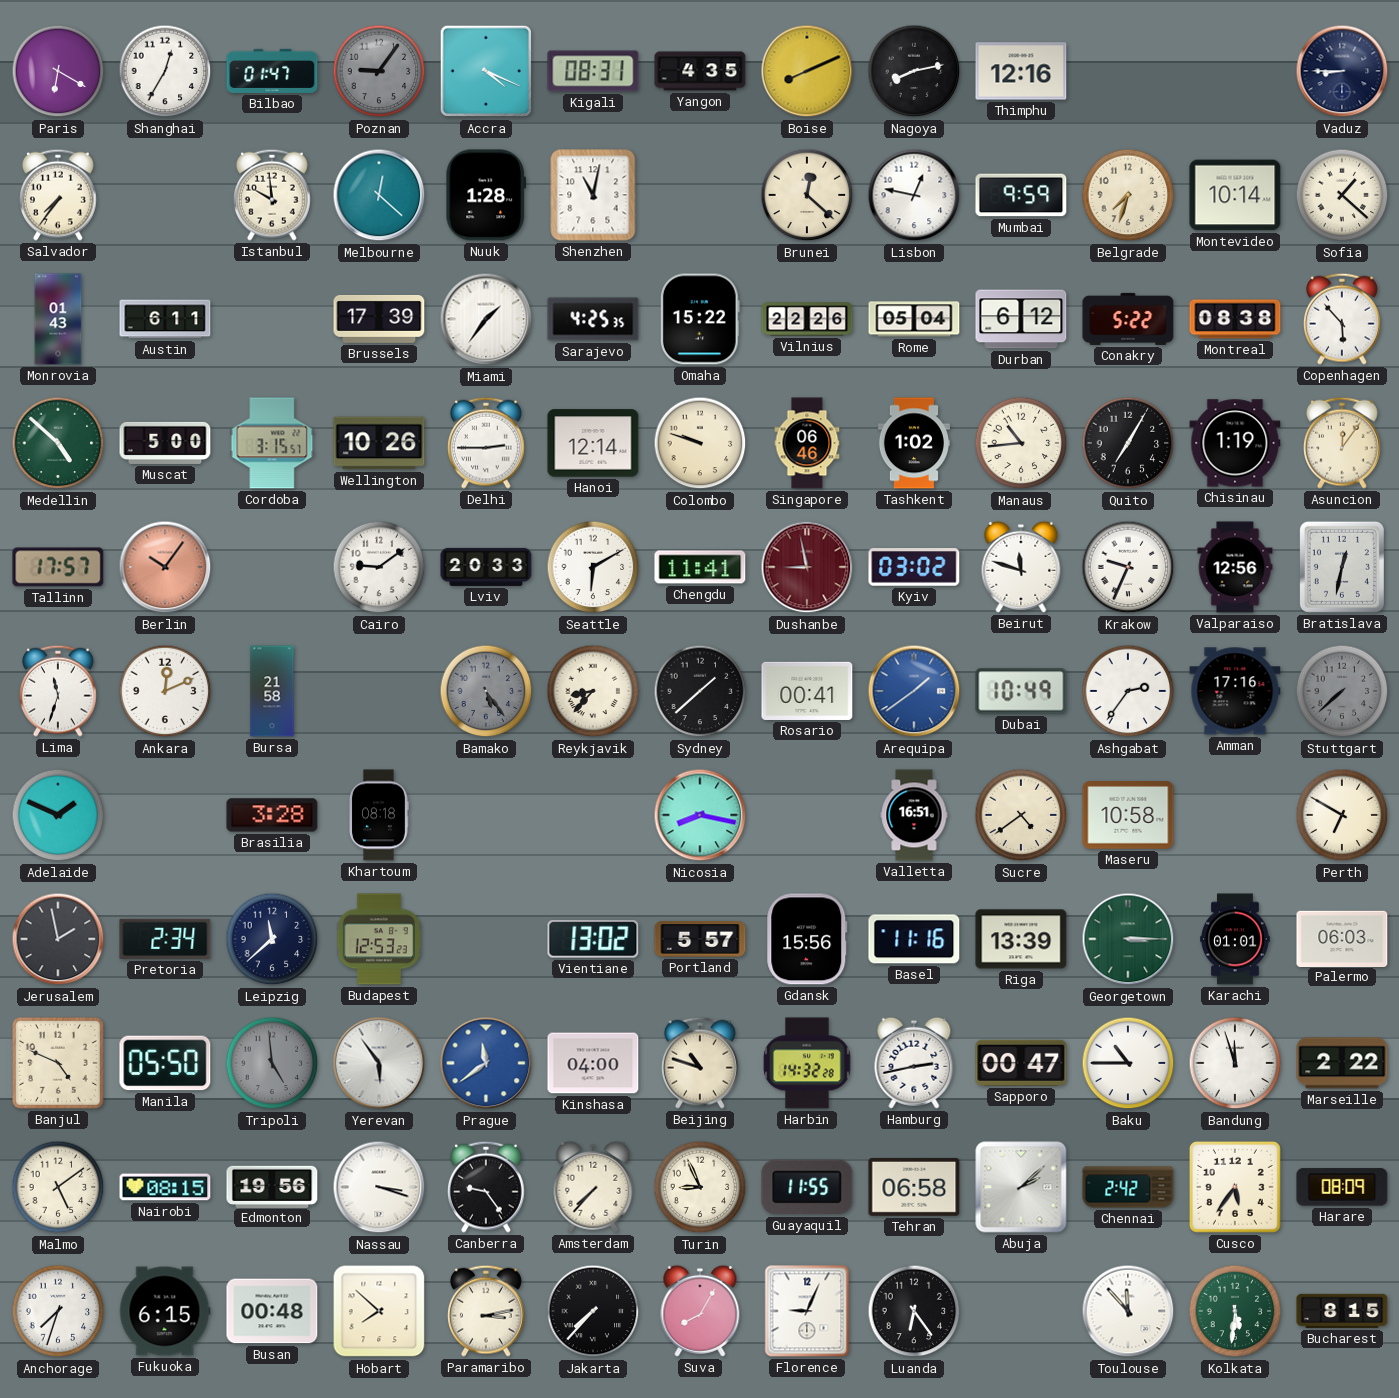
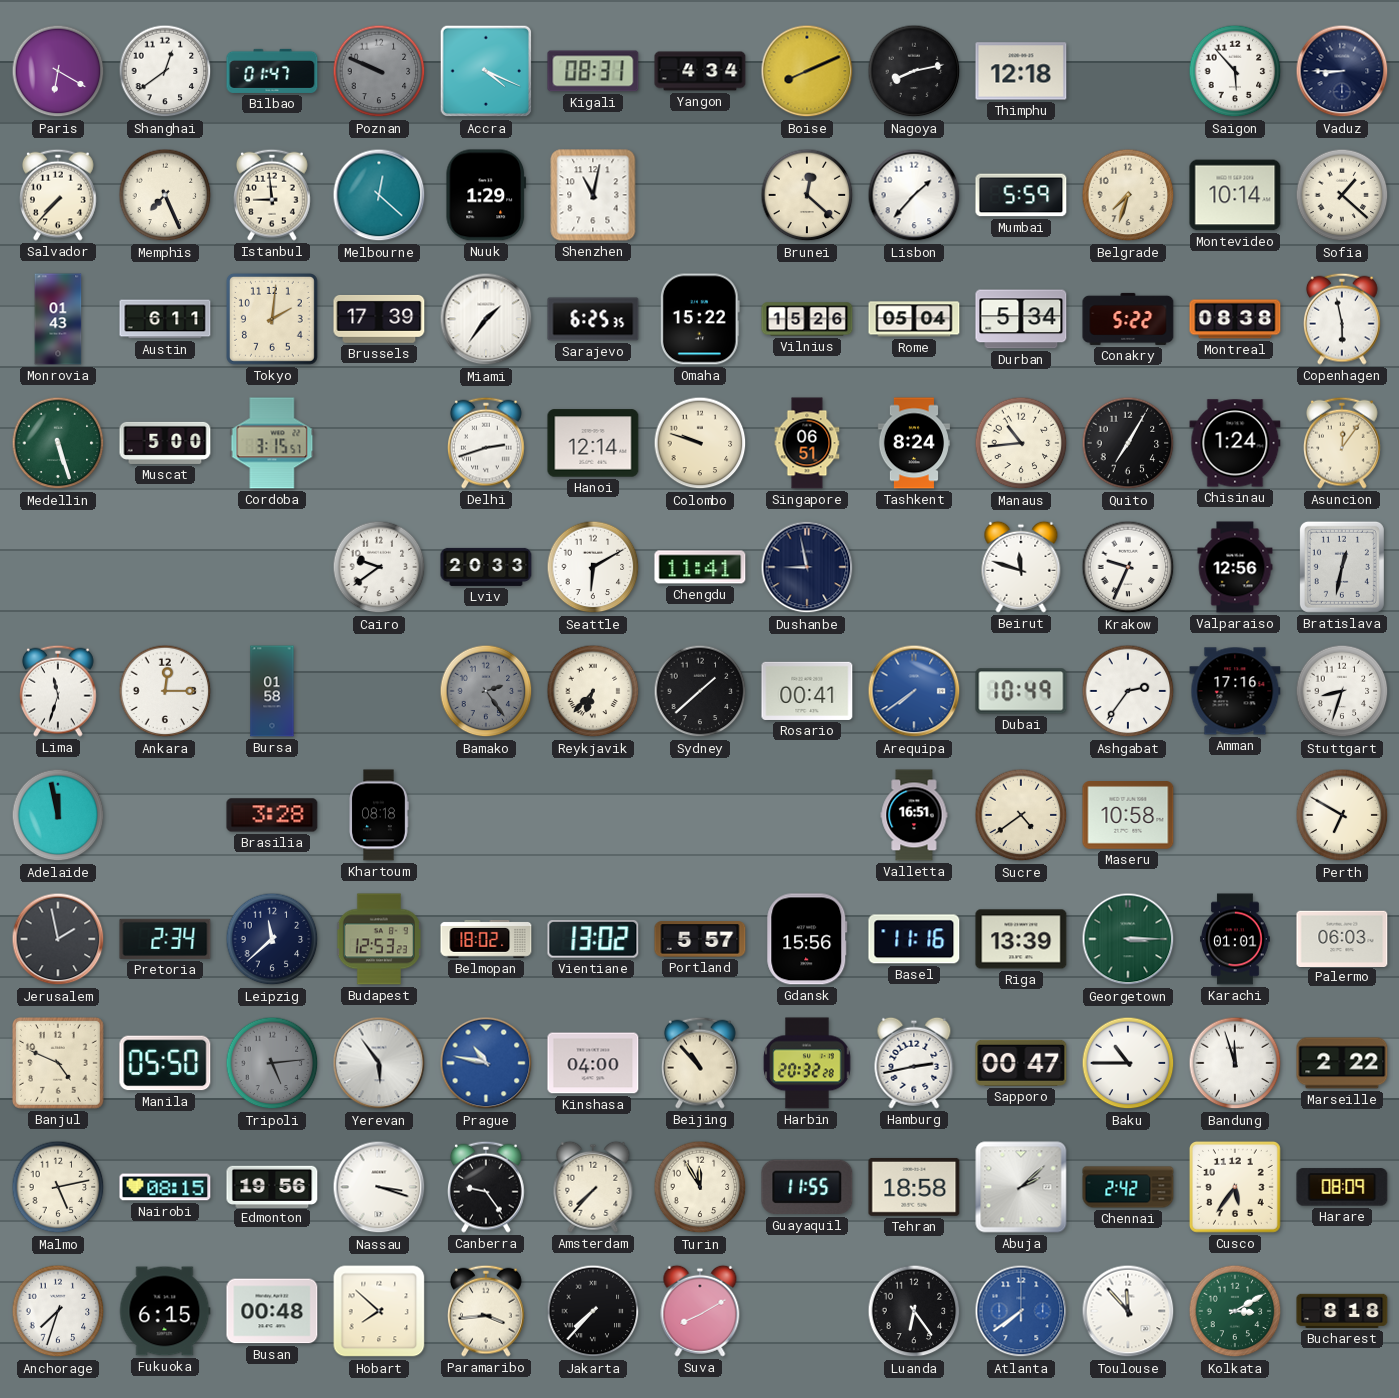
Shanghai: 12:35 -> 12:39 (165, 71)
Poznan: 9:06 -> 9:49 (379, 71)
Yangon: 4:35 -> 4:34 (700, 71)
Thimphu: 12:16 -> 12:18 (1021, 71)
Saigon: none -> 5:53 (1235, 71)
Salvador: 7:36 -> 7:37 (59, 195)
Memphis: none -> 7:26 (165, 195)
Istanbul: 9:59 -> 8:59 (273, 195)
Nuuk: 1:28 -> 1:29 (486, 195)
Lisbon: 12:47 -> 1:37 (914, 195)
Mumbai: 9:59 -> 5:59 (1021, 195)
Tokyo: none -> 2:01 (272, 319)
Sarajevo: 4:25 -> 6:25 (593, 319)
Vilnius: 22:26 -> 15:26 (807, 319)
Durban: 6:12 -> 5:34 (1021, 319)
Copenhagen: 5:53 -> 5:58 (1343, 319)
Medellin: 4:52 -> 5:27 (58, 443)
Wellington: 10:26 -> none (379, 443)
Delhi: 2:45 -> 2:42 (487, 443)
Singapore: 06:46 -> 06:51 (807, 443)
Tashkent: 1:02 -> 8:24 (914, 443)
Chisinau: 1:19 -> 1:24 (1235, 443)
Tallinn: 17:57 -> none (58, 567)
Berlin: 10:06 -> none (165, 567)
Cairo: 9:09 -> 9:39 (379, 567)
Dushanbe dial: burgundy -> navy (807, 567)
Kyiv: 03:02 -> none (914, 568)
Ankara: 12:11 -> 12:15 (165, 691)
Bursa: 21:58 -> 01:58 (272, 691)
Bamako: 5:24 -> 2:24 (486, 691)
Reykjavik: 8:37 -> 6:37 (593, 691)
Arequipa: 1:39 -> 7:39 (914, 691)
Stuttgart: 7:38 -> 8:33 (1342, 691)
Stuttgart dial: grey -> white (1342, 691)
Adelaide: 1:49 -> 11:58 (58, 815)
Nicosia: 8:17 -> none (700, 815)
Belmopan: none -> 18:02 (486, 940)
Tripoli: 4:59 -> 5:14 (272, 1063)
Prague: 11:39 -> 10:47 (486, 1063)
Beijing: 10:48 -> 10:53 (701, 1063)
Harbin: 14:32 -> 20:32 (807, 1063)
Malmo: 5:09 -> 5:13 (58, 1187)
Turin: 8:56 -> 11:55 (700, 1187)
Tehran: 06:58 -> 18:58 (914, 1187)
Paramaribo: 3:13 -> 3:44 (487, 1311)
Suva: 8:05 -> 8:10 (700, 1311)
Florence: 9:04 -> none (807, 1311)
Atlanta: none -> 7:39 (1021, 1311)
Kolkata: 5:31 -> 3:10 (1235, 1311)
Bucharest: 8:15 -> 8:18 (1342, 1311)
